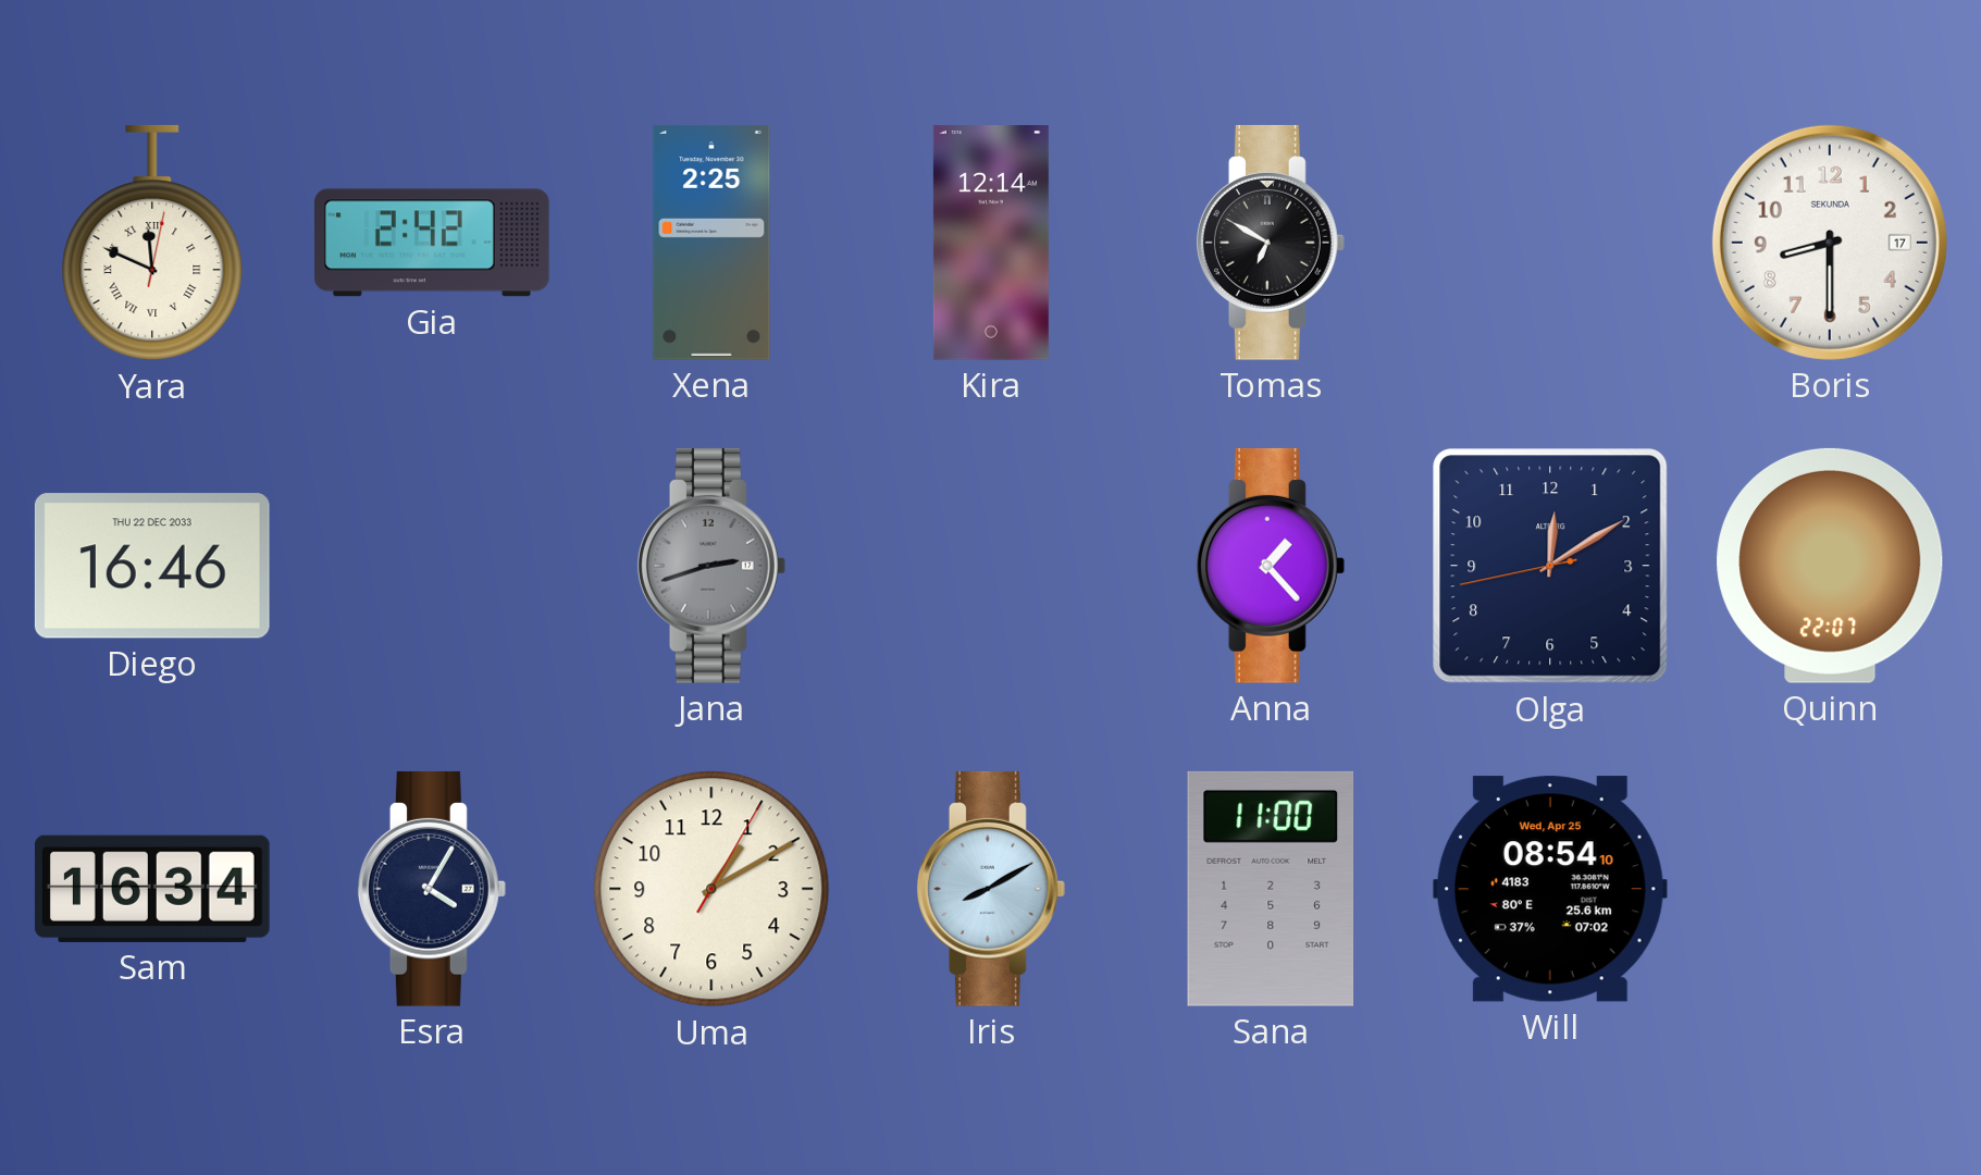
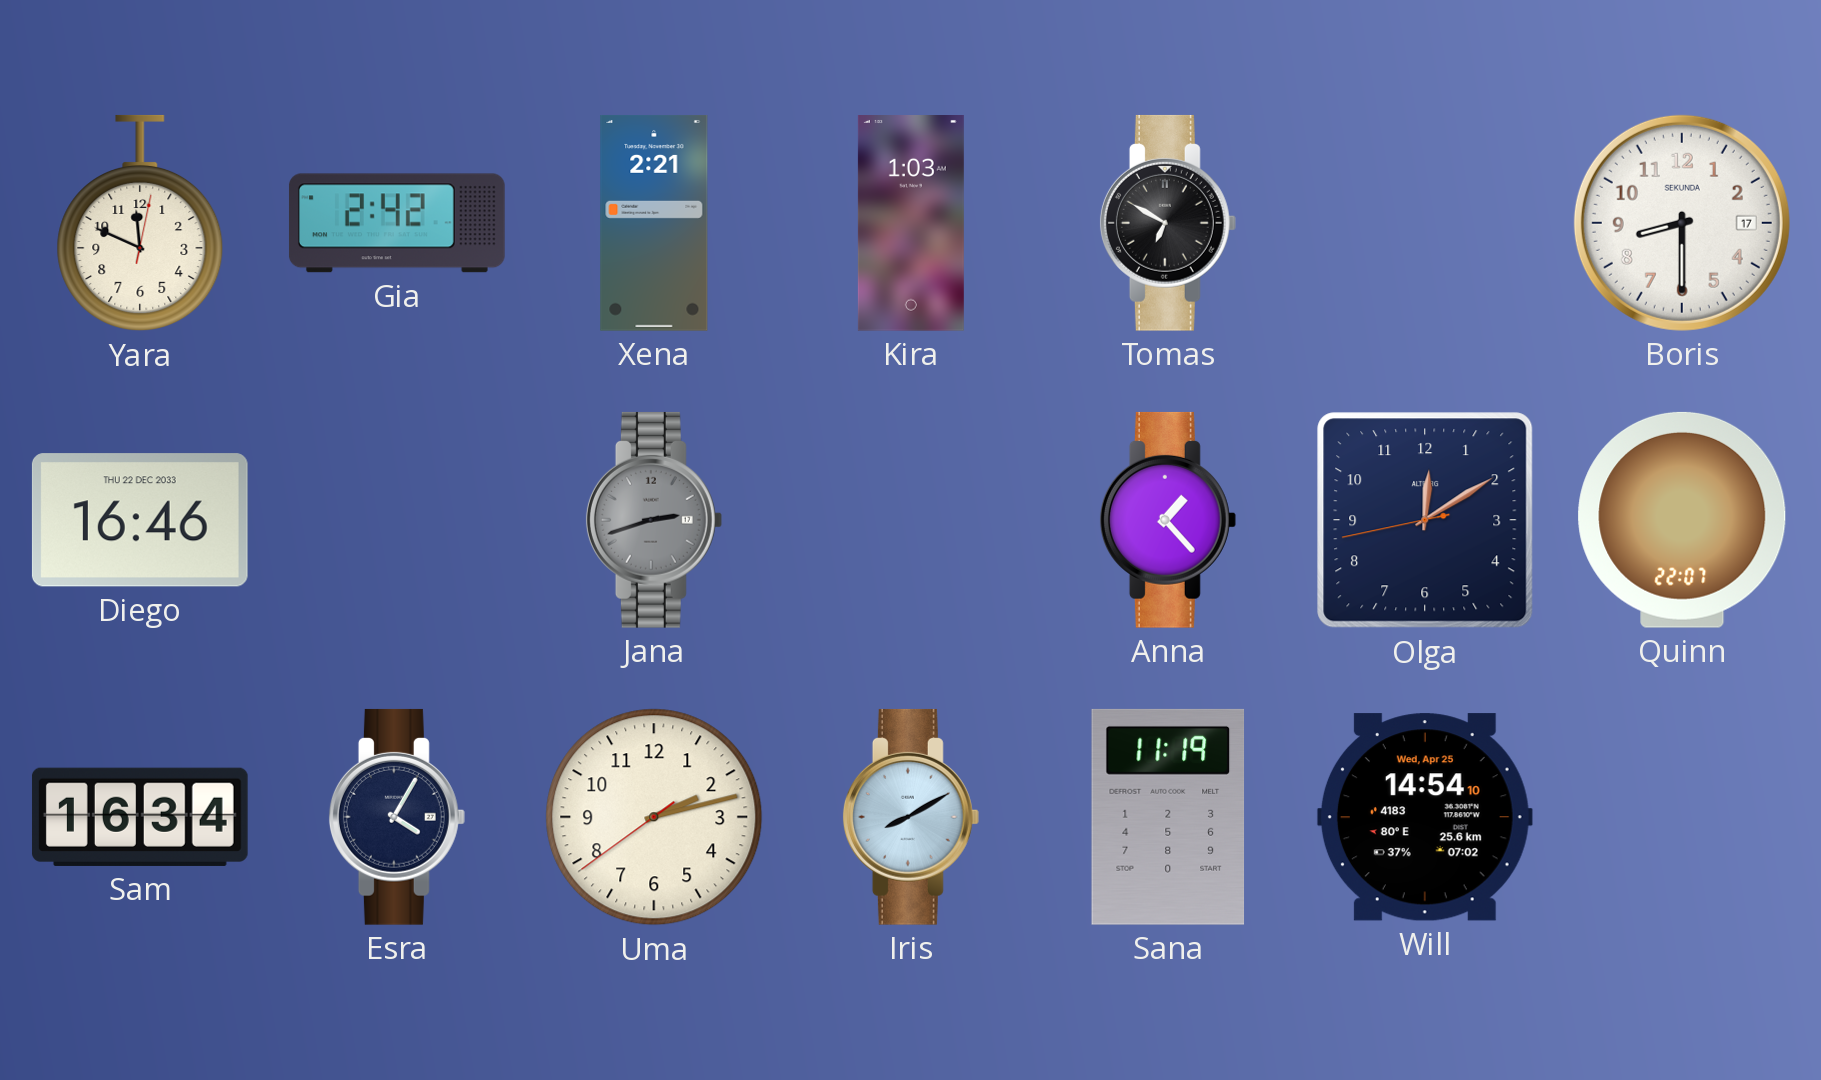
Yara numerals: Roman -> Arabic (140, 223)
Xena: 2:25 -> 2:21 (654, 223)
Kira: 12:14 -> 1:03 (911, 224)
Uma: 1:10 -> 2:12 (654, 817)
Sana: 11:00 -> 11:19 (1168, 817)
Will: 08:54 -> 14:54 (1425, 817)
